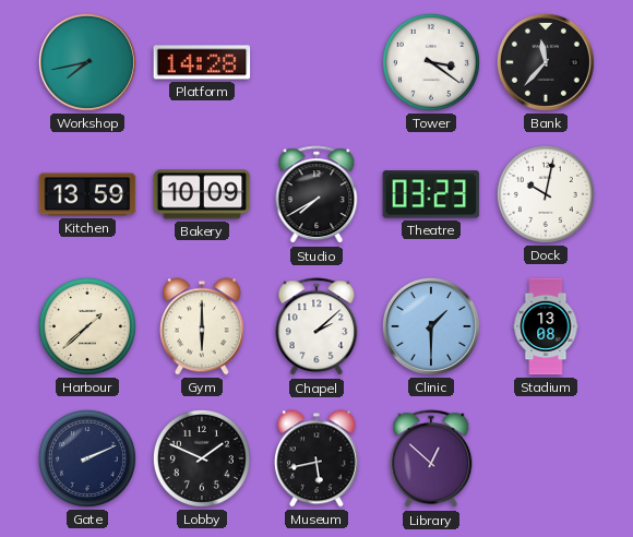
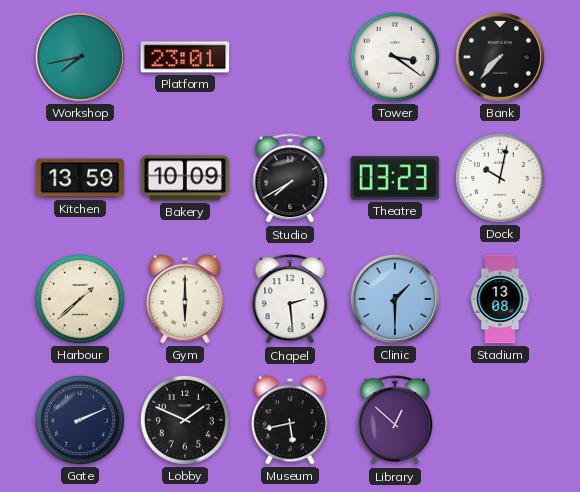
Platform: 14:28 -> 23:01 (185, 57)
Bank: 11:37 -> 7:37 (500, 57)
Chapel: 2:08 -> 2:29 (290, 300)
